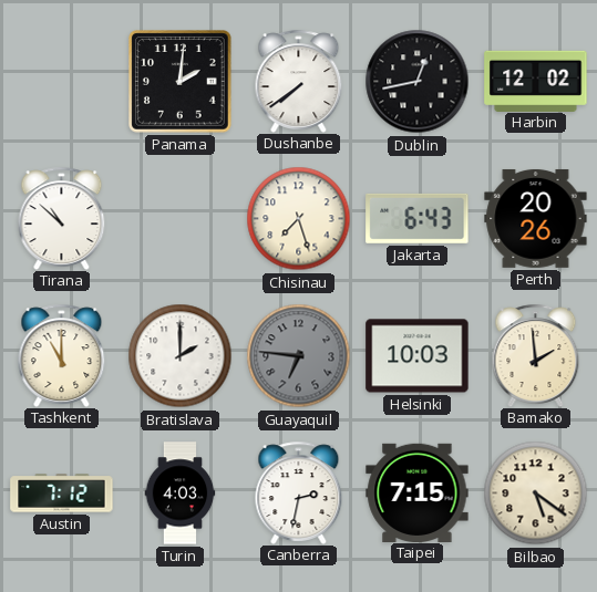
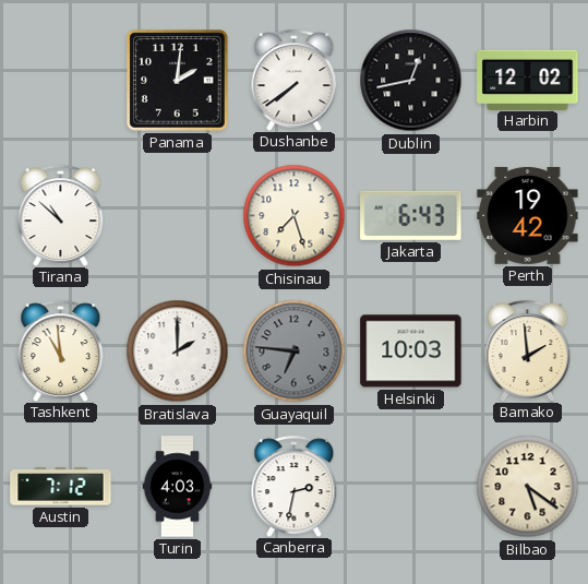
Perth: 20:26 -> 19:42 (528, 215)
Tashkent: 11:00 -> 10:59 (61, 350)
Taipei: 7:15 -> none (418, 492)
